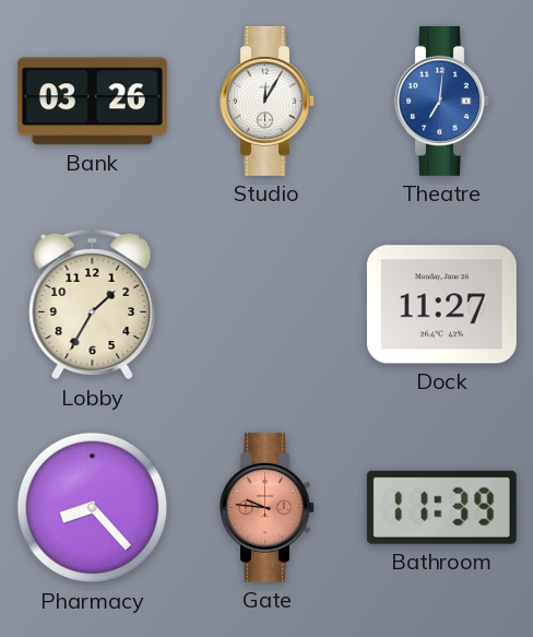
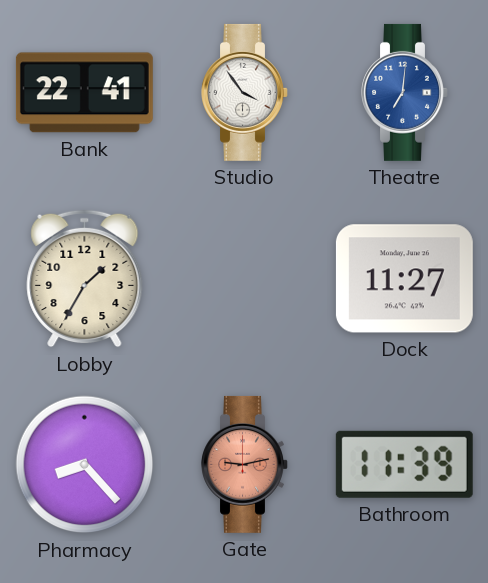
Bank: 03:26 -> 22:41 (84, 93)
Studio: 12:05 -> 3:54 (245, 92)
Gate: 9:46 -> 9:13 (245, 464)
